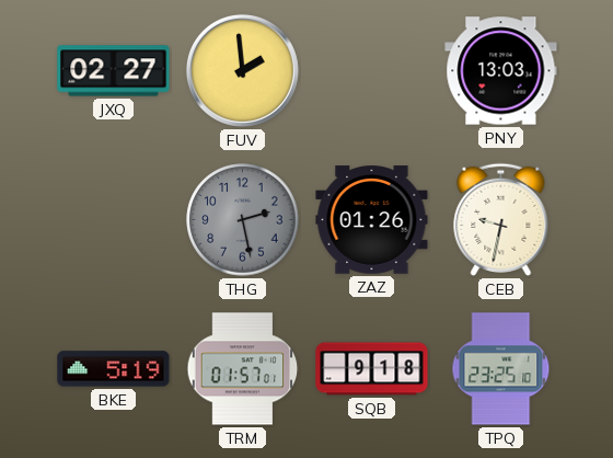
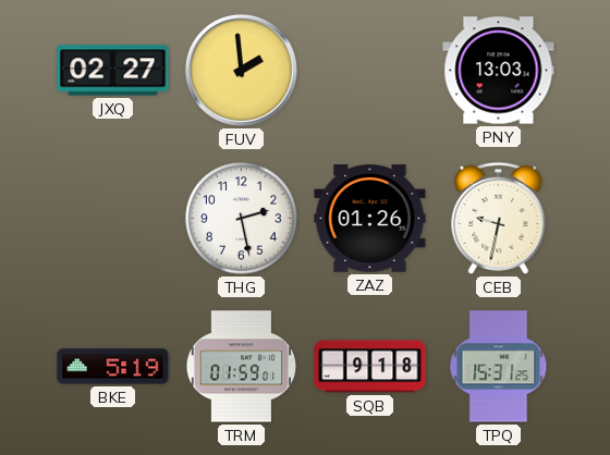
THG dial: grey -> white (242, 219)
TRM: 01:57 -> 01:59 (242, 367)
TPQ: 23:25 -> 15:31 (499, 367)
